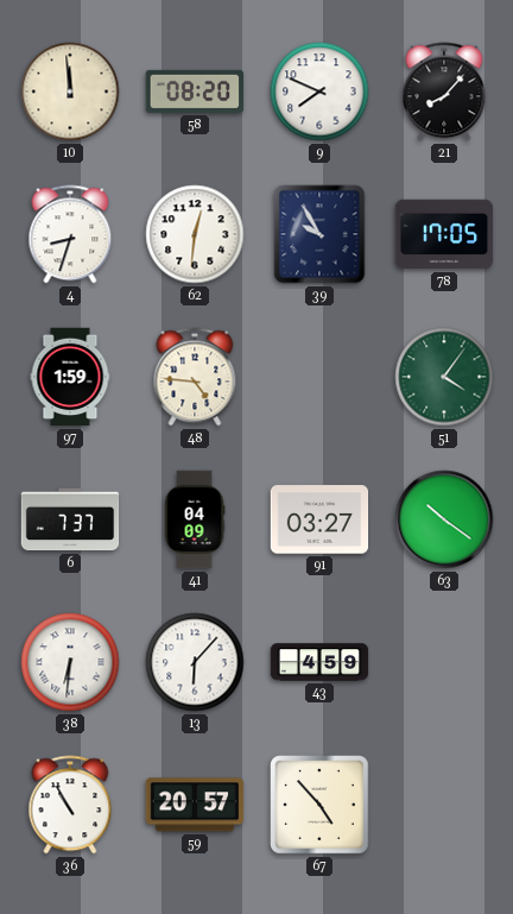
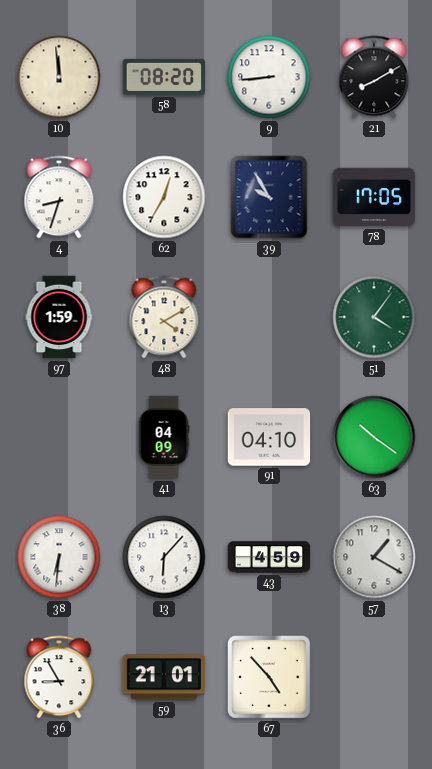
9: 7:49 -> 8:44 (269, 77)
21: 8:07 -> 8:10 (374, 77)
62: 12:31 -> 12:35 (164, 197)
48: 4:46 -> 4:10 (164, 317)
6: 7:37 -> none (70, 519)
91: 03:27 -> 04:10 (269, 437)
57: none -> 1:20 (374, 557)
36: 10:55 -> 8:55 (59, 677)
59: 20:57 -> 21:01 (164, 677)
